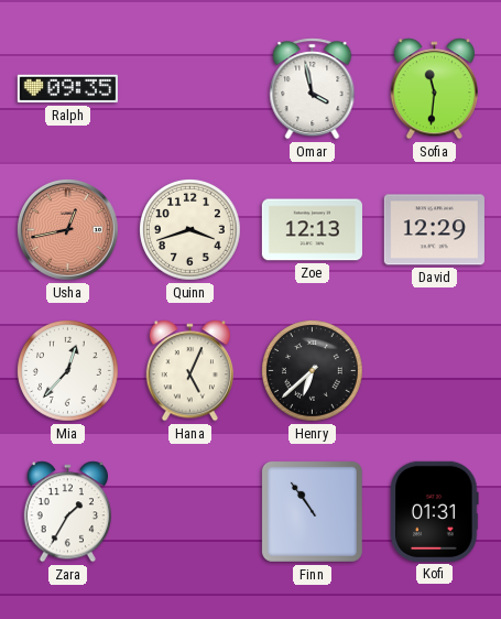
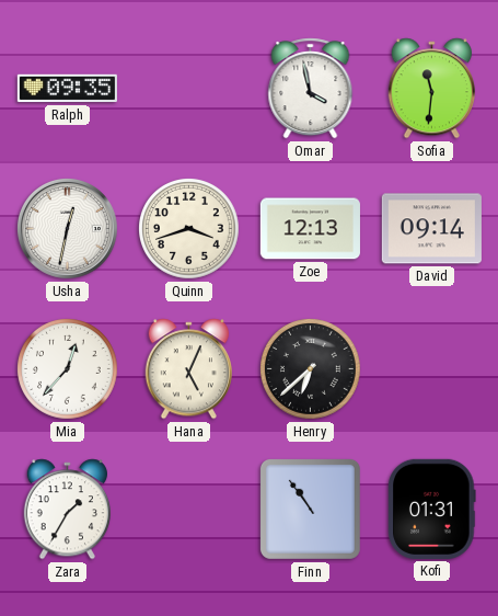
Usha: 12:43 -> 12:32 (67, 228)
Usha dial: salmon -> white (67, 228)
David: 12:29 -> 09:14 (431, 229)
